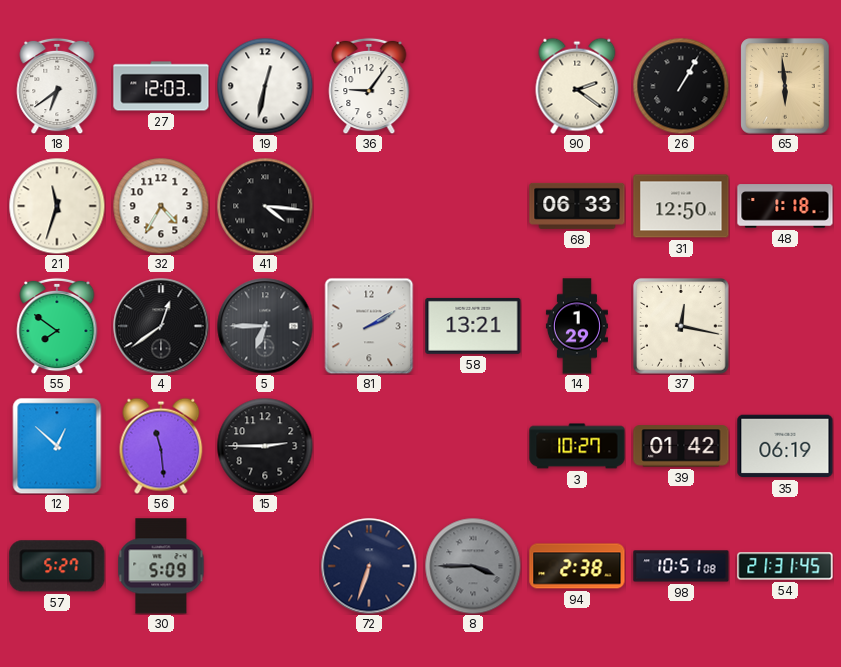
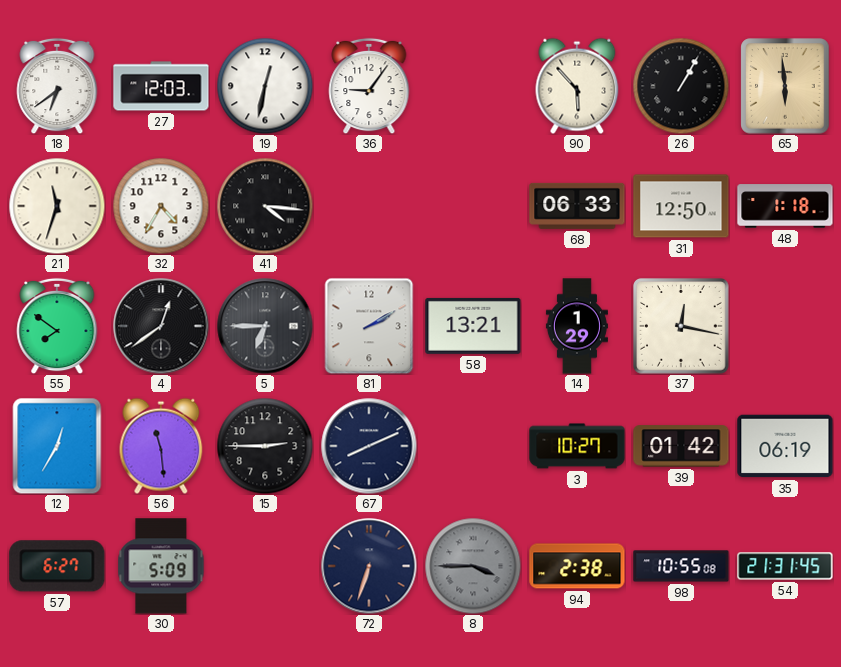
90: 2:21 -> 5:53 (577, 86)
12: 12:52 -> 12:35 (57, 446)
67: none -> 8:11 (369, 446)
57: 5:27 -> 6:27 (57, 566)
98: 10:51 -> 10:55 (681, 566)
